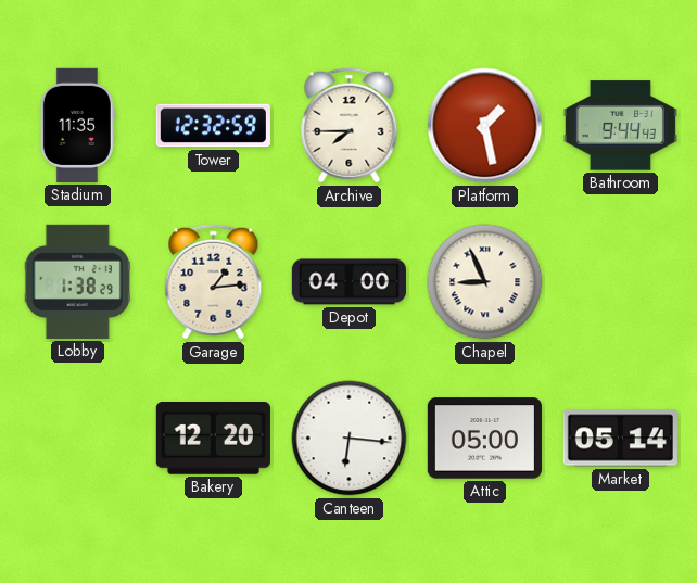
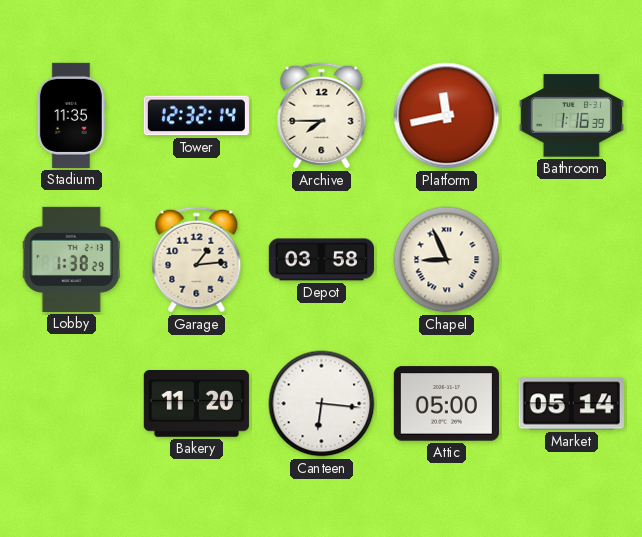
Tower: 12:32:59 -> 12:32:14 (196, 116)
Platform: 1:28 -> 11:43 (447, 116)
Bathroom: 9:44 -> 1:16 (571, 116)
Depot: 04:00 -> 03:58 (321, 260)
Bakery: 12:20 -> 11:20 (196, 404)
